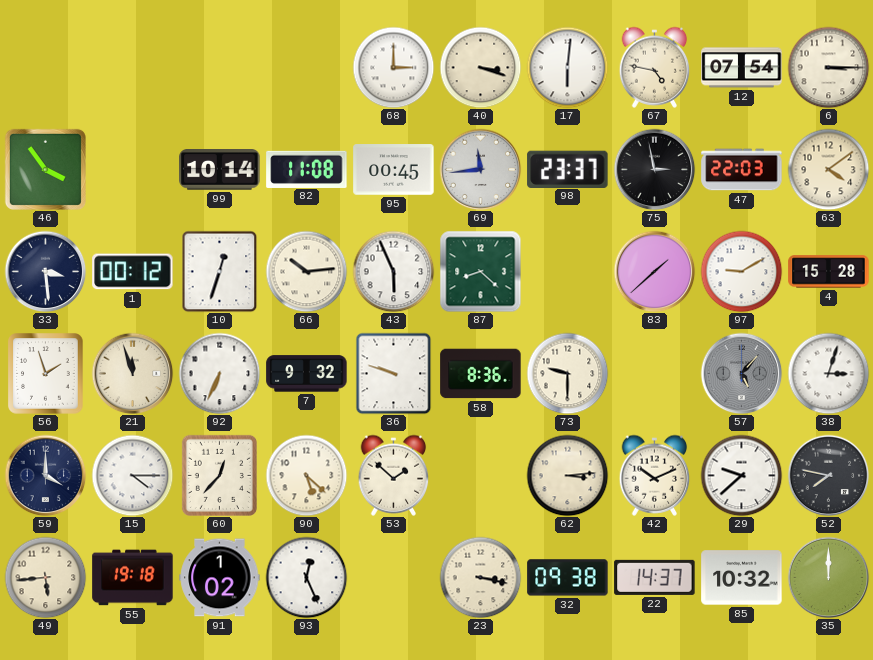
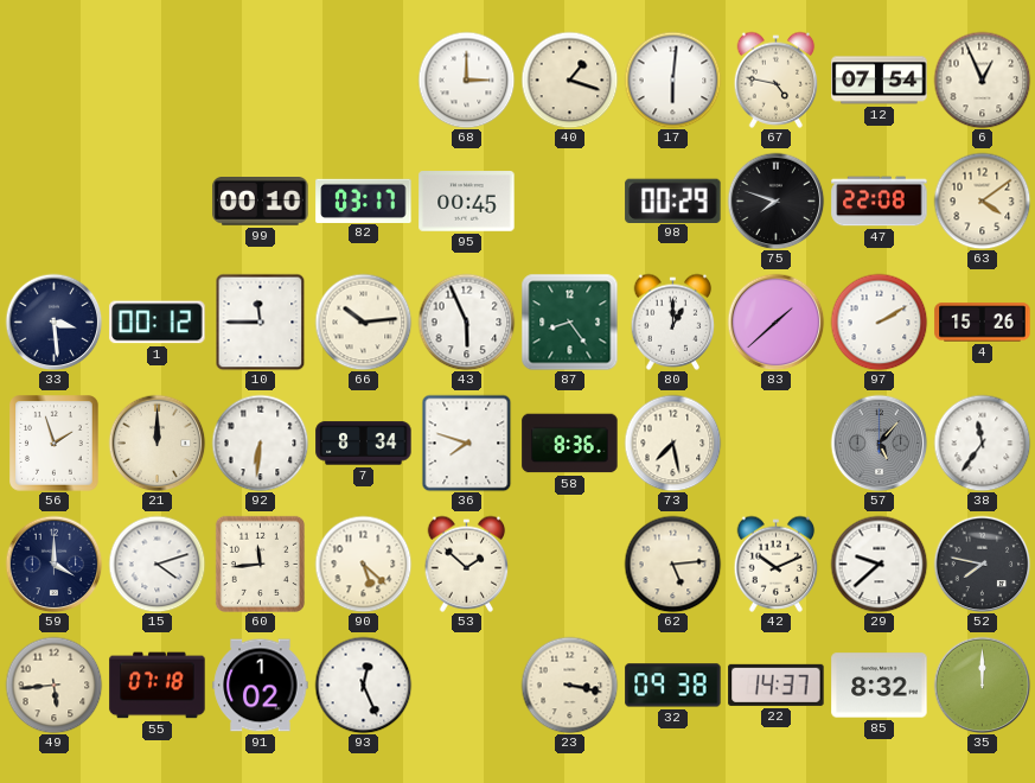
40: 3:18 -> 1:18 (569, 79)
6: 3:15 -> 12:56 (982, 79)
46: 3:54 -> none (45, 169)
99: 10:14 -> 00:10 (261, 202)
82: 11:08 -> 03:17 (364, 200)
69: 11:44 -> none (480, 169)
98: 23:37 -> 00:29 (673, 200)
75: 2:58 -> 7:48 (775, 200)
47: 22:03 -> 22:08 (880, 202)
10: 12:33 -> 11:45 (261, 322)
87: 8:22 -> 8:24 (569, 322)
80: none -> 1:00 (673, 322)
97: 9:10 -> 2:10 (879, 322)
4: 15:28 -> 15:26 (983, 323)
21: 11:57 -> 12:00 (156, 443)
92: 6:34 -> 6:31 (260, 443)
7: 9:32 -> 8:34 (364, 444)
36: 9:48 -> 7:48 (467, 443)
73: 9:30 -> 7:28 (672, 443)
38: 3:03 -> 11:36 (982, 443)
15: 4:15 -> 4:12 (156, 564)
60: 12:37 -> 11:44 (260, 564)
62: 3:14 -> 5:14 (672, 564)
55: 19:18 -> 07:18 (158, 686)
85: 10:32 -> 8:32 (880, 686)
